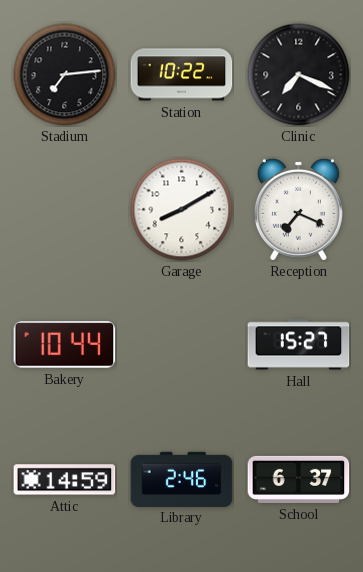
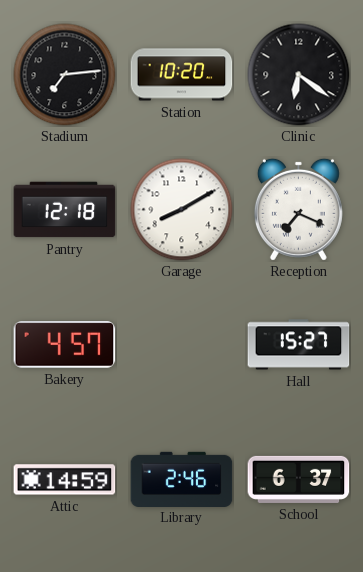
Station: 10:22 -> 10:20 (182, 75)
Clinic: 7:19 -> 6:21 (299, 75)
Pantry: none -> 12:18 (65, 210)
Bakery: 10:44 -> 4:57 (65, 345)
